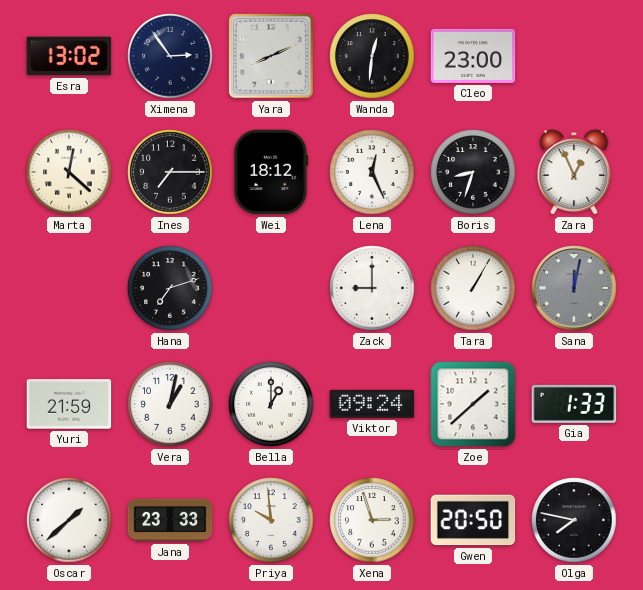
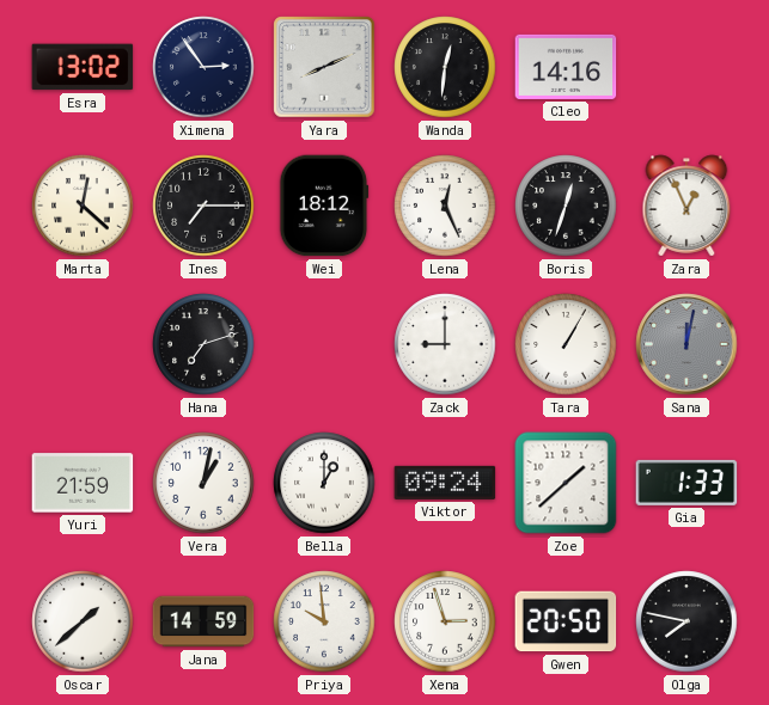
Cleo: 23:00 -> 14:16 (566, 67)
Boris: 8:33 -> 12:33 (566, 206)
Jana: 23:33 -> 14:59 (203, 621)
